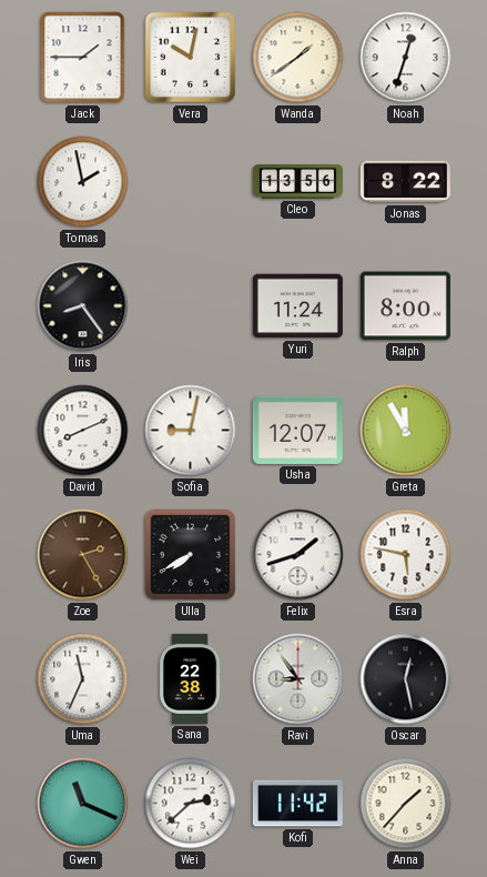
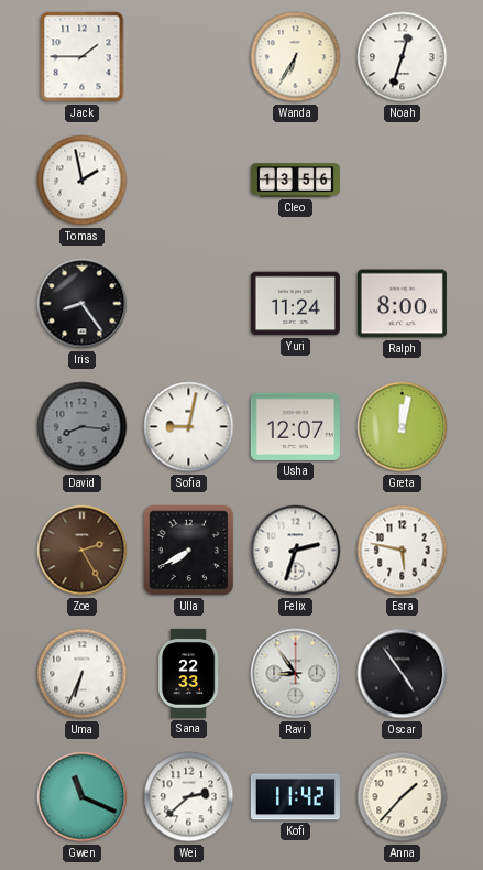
Vera: 10:02 -> none (191, 58)
Wanda: 1:39 -> 6:35 (296, 57)
Jonas: 8:22 -> none (405, 182)
David: 8:11 -> 8:16 (83, 427)
David dial: white -> grey (83, 427)
Greta: 11:55 -> 12:02 (403, 427)
Felix: 1:42 -> 2:33 (296, 551)
Uma: 11:34 -> 6:34 (83, 674)
Sana: 22:38 -> 22:33 (188, 673)
Oscar: 12:28 -> 4:54 (403, 674)
